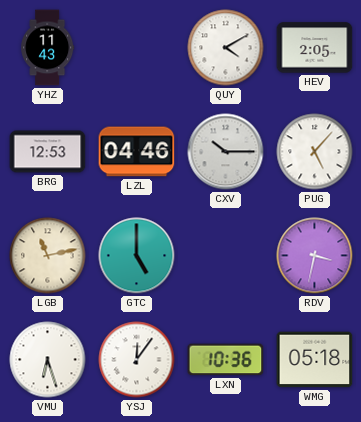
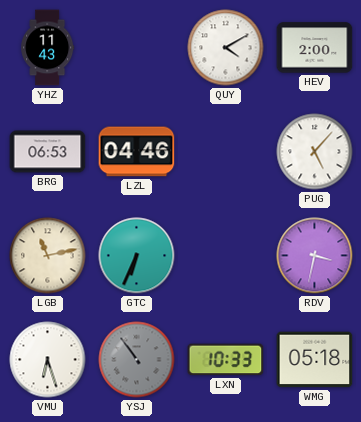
HEV: 2:05 -> 2:00 (315, 48)
BRG: 12:53 -> 06:53 (48, 152)
CXV: 10:15 -> none (226, 152)
GTC: 5:00 -> 6:34 (137, 256)
YSJ: 12:06 -> 10:54 (137, 360)
YSJ dial: white -> grey (137, 360)
LXN: 10:36 -> 10:33 (226, 360)
